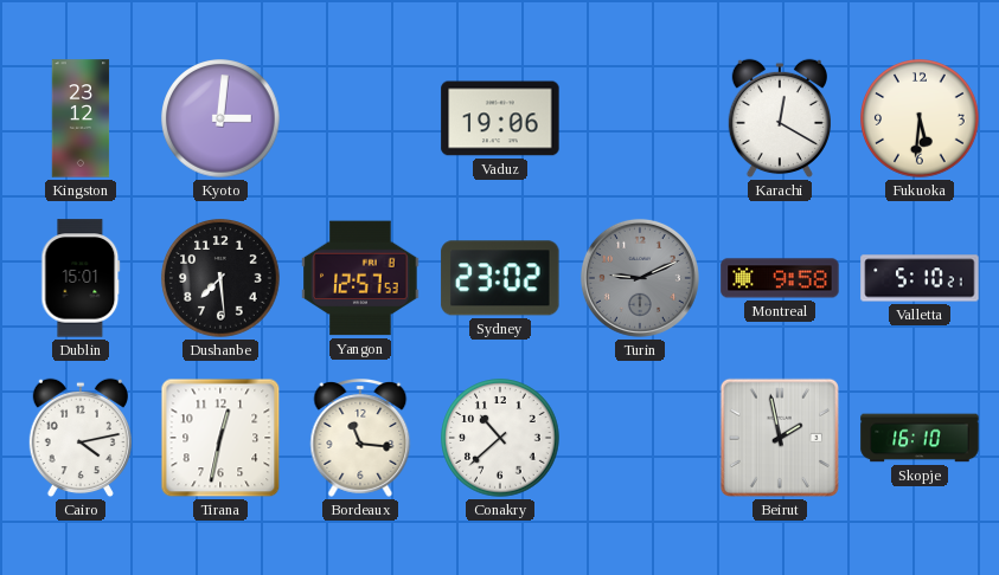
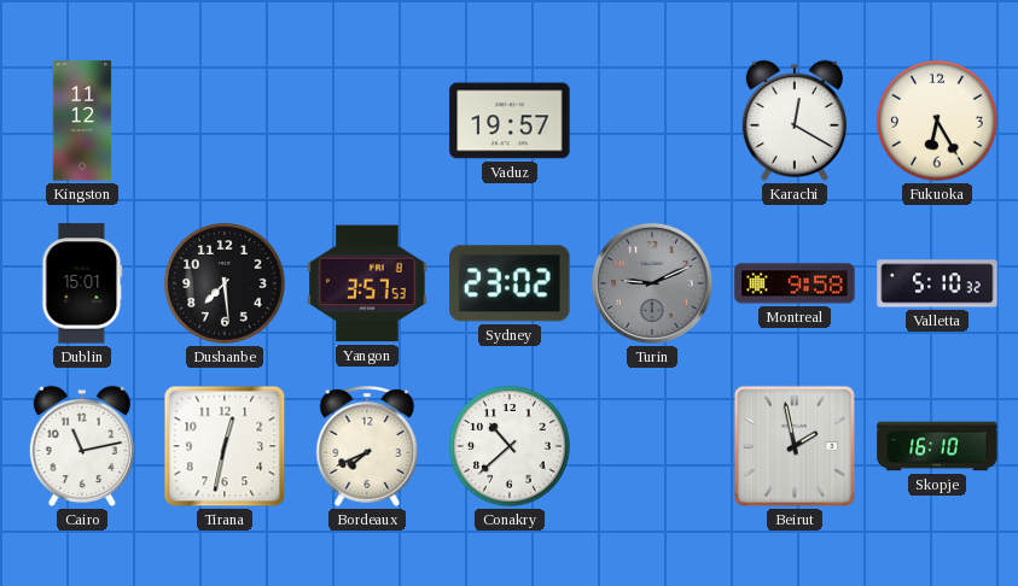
Kingston: 23:12 -> 11:12 (82, 121)
Kyoto: 3:01 -> none (220, 118)
Vaduz: 19:06 -> 19:57 (510, 121)
Fukuoka: 5:31 -> 6:25 (937, 121)
Yangon: 12:57 -> 3:57 (367, 283)
Valletta: 5:10:21 -> 5:10:32 (937, 283)
Cairo: 4:13 -> 11:13 (82, 446)
Bordeaux: 11:16 -> 7:41 (367, 447)
